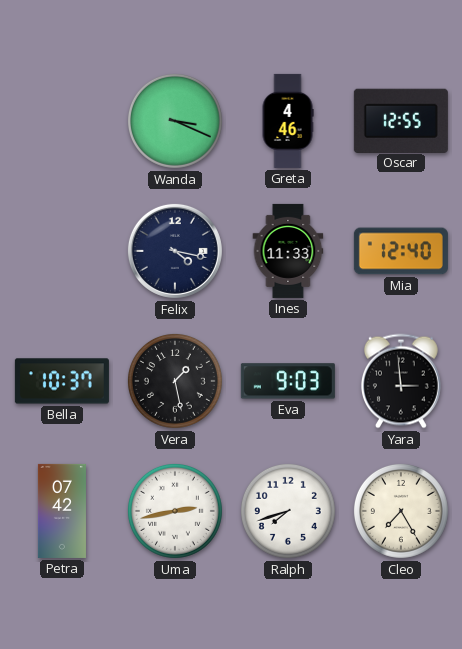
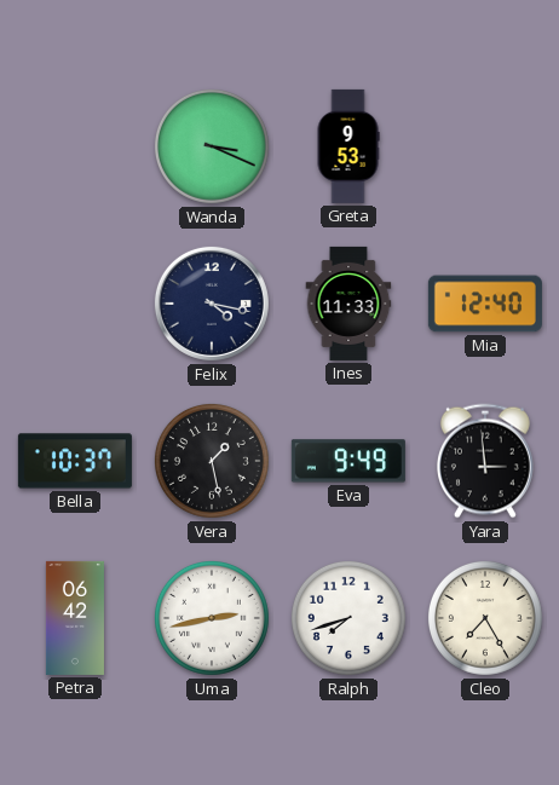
Greta: 4:46 -> 9:53 (348, 146)
Oscar: 12:55 -> none (401, 120)
Eva: 9:03 -> 9:49 (348, 461)
Petra: 07:42 -> 06:42 (75, 618)
